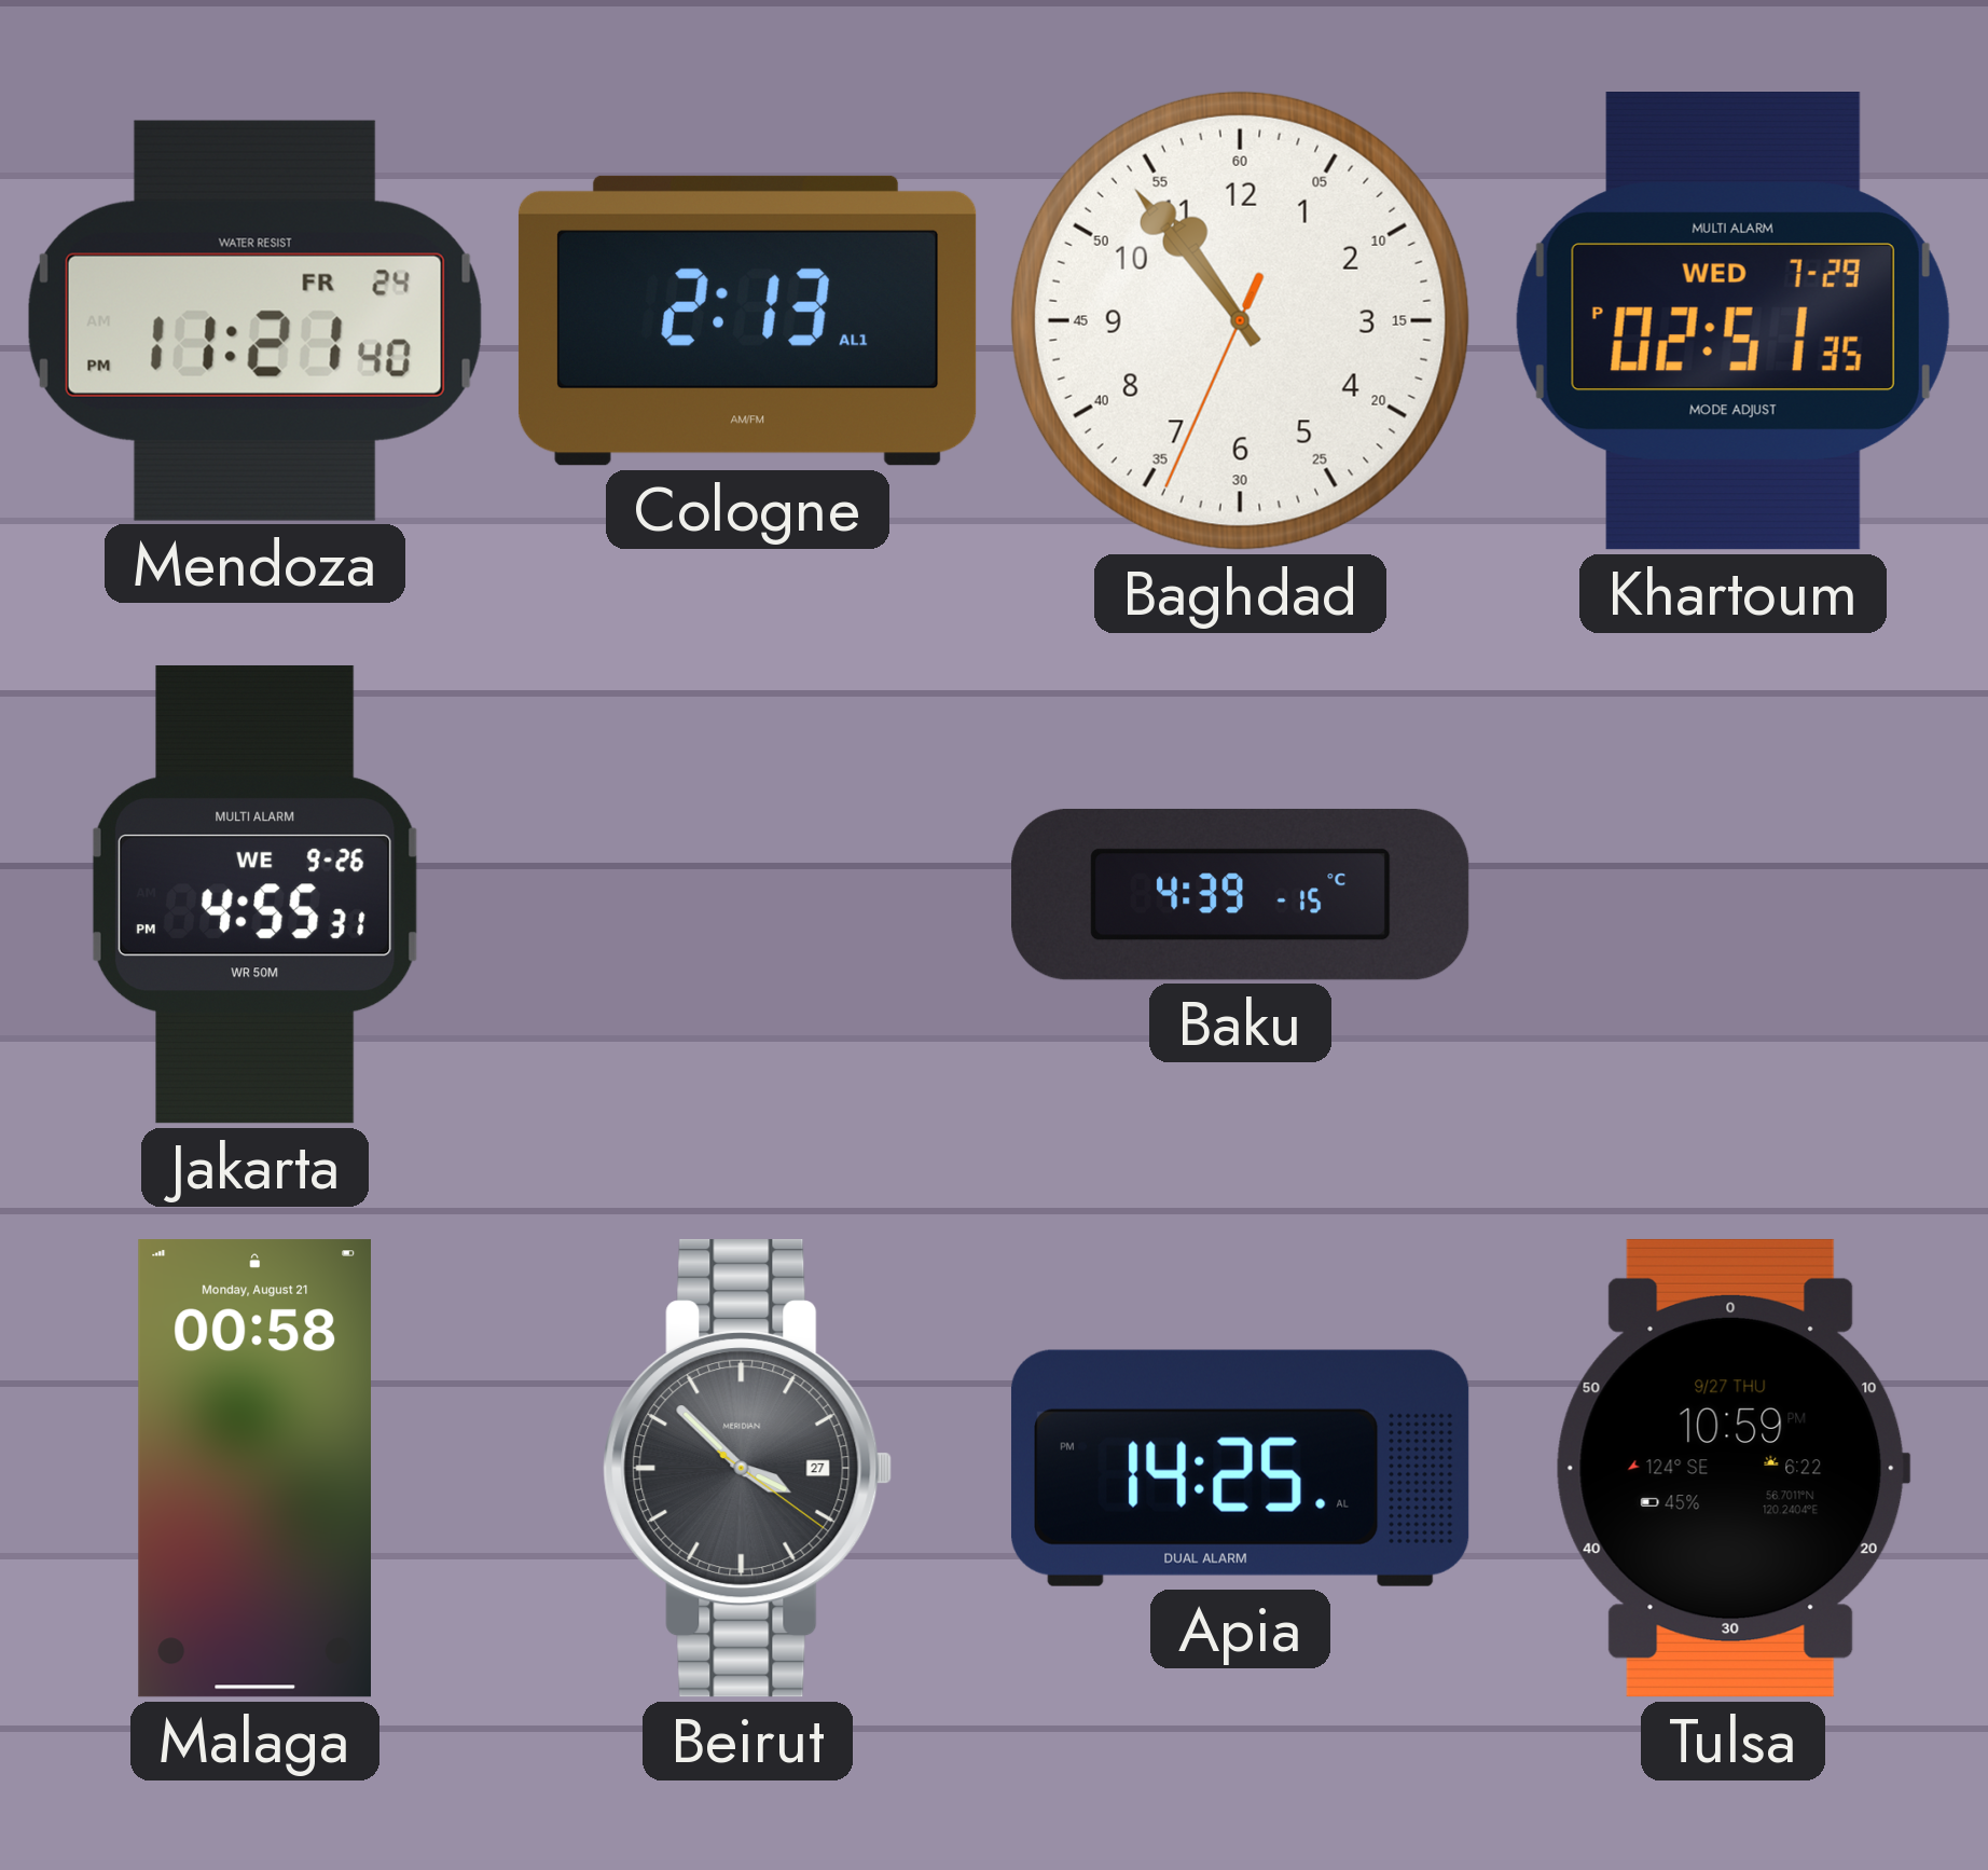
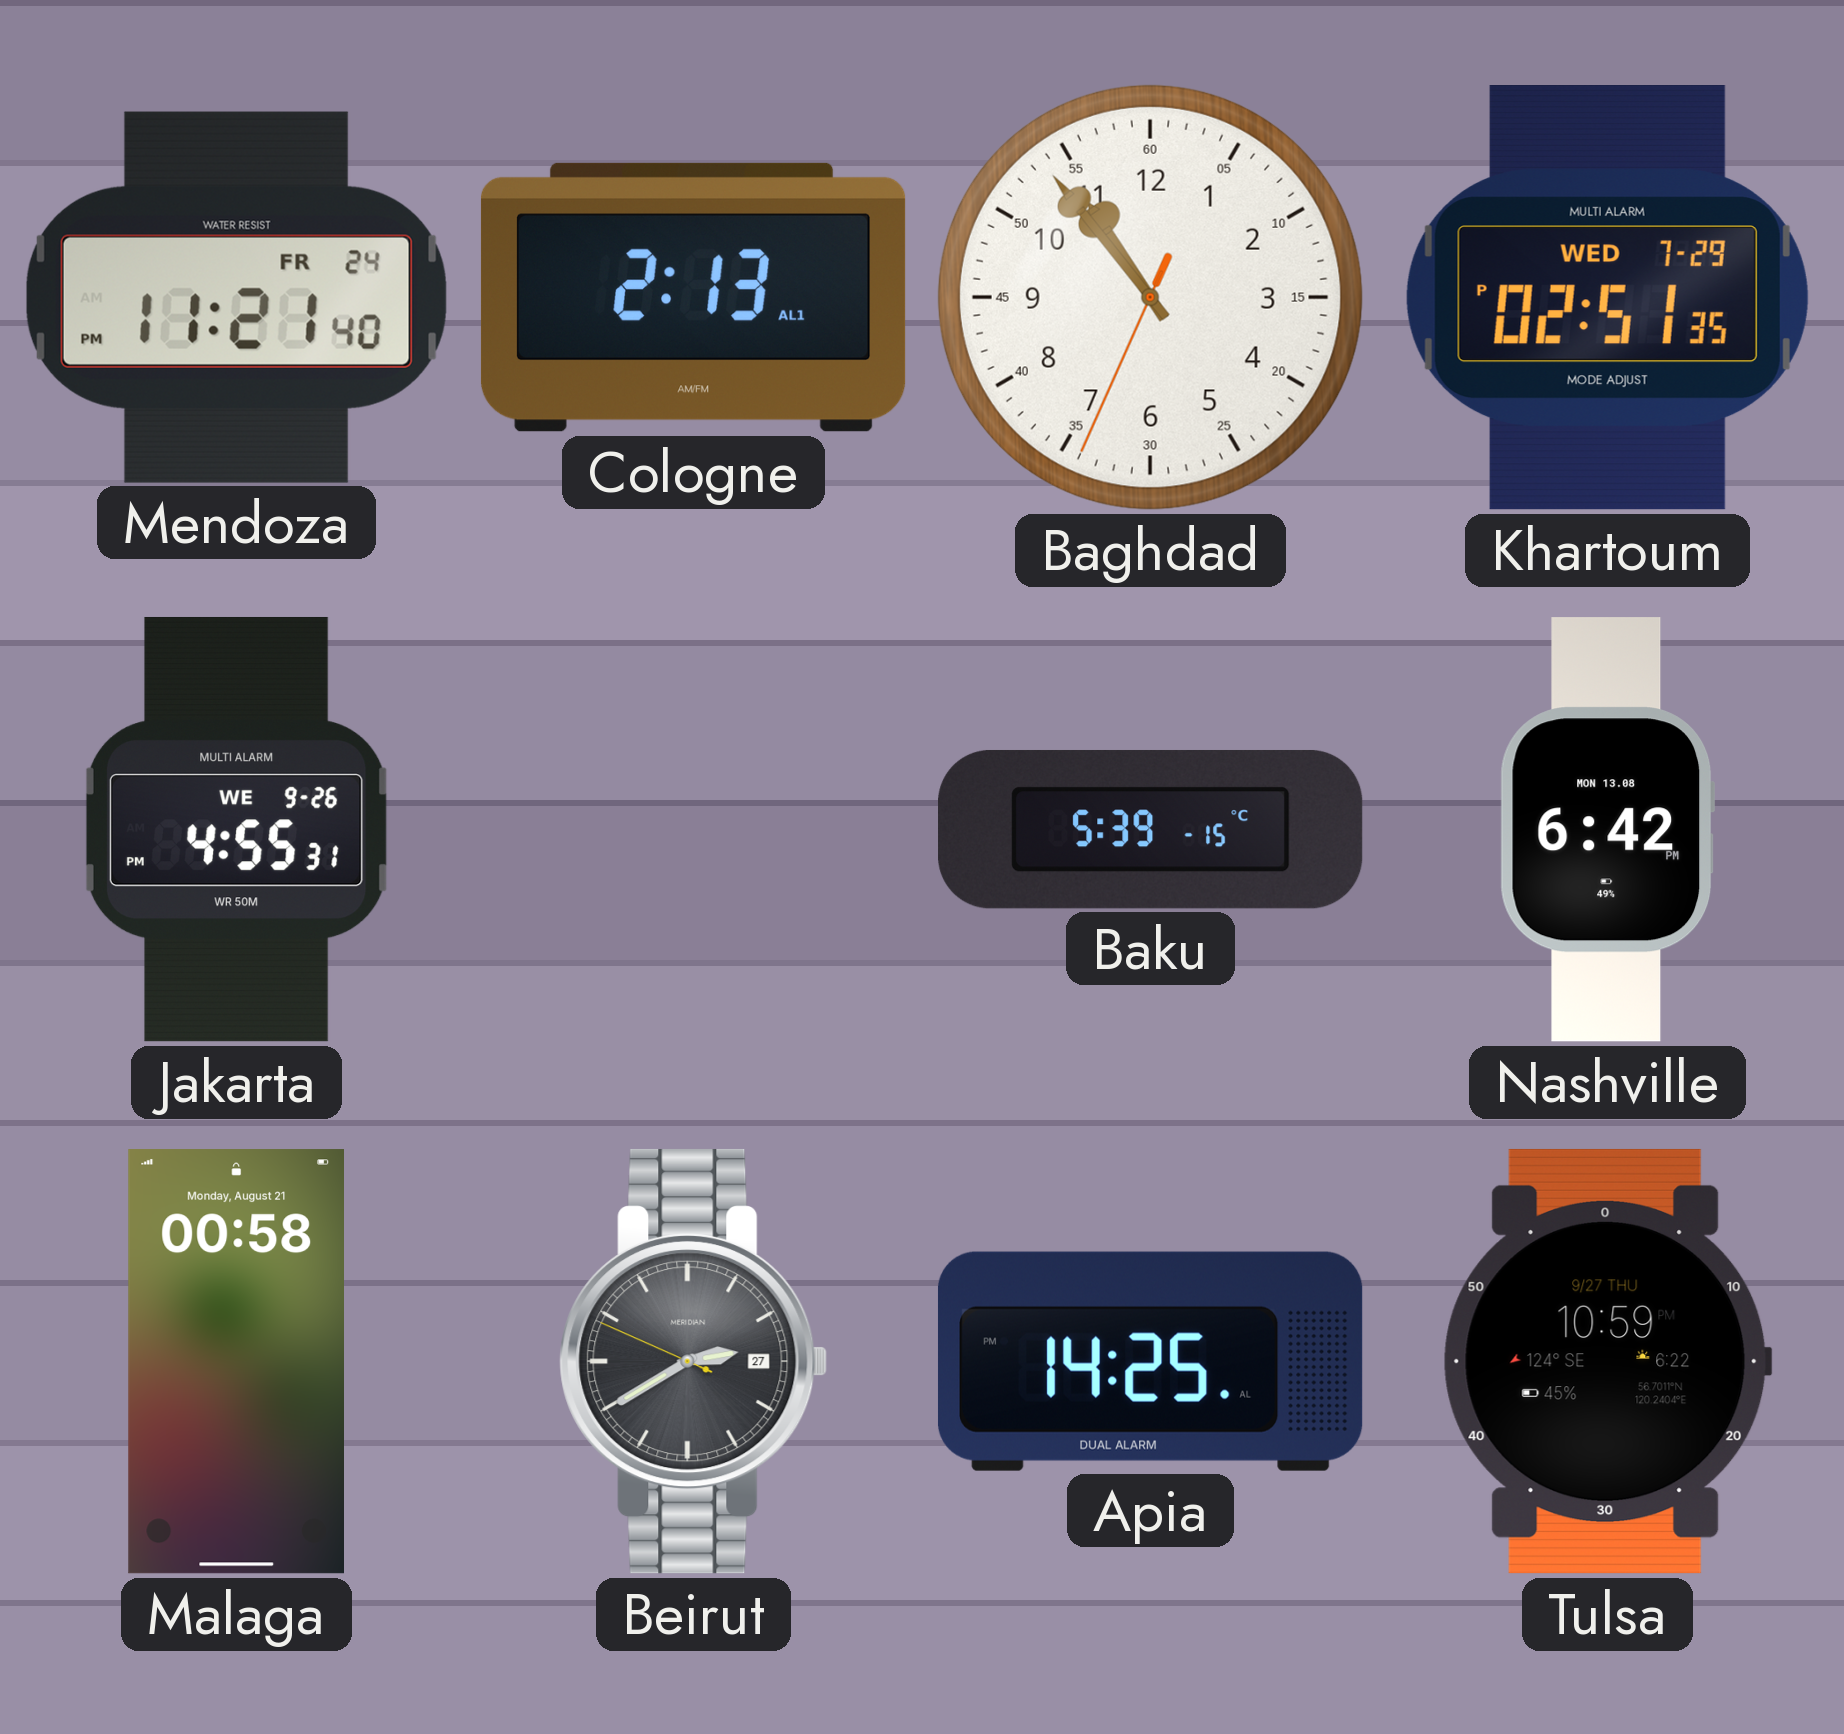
Baku: 4:39 -> 5:39 (1151, 829)
Nashville: none -> 6:42 (1607, 830)
Beirut: 3:52 -> 2:39 (694, 1361)
